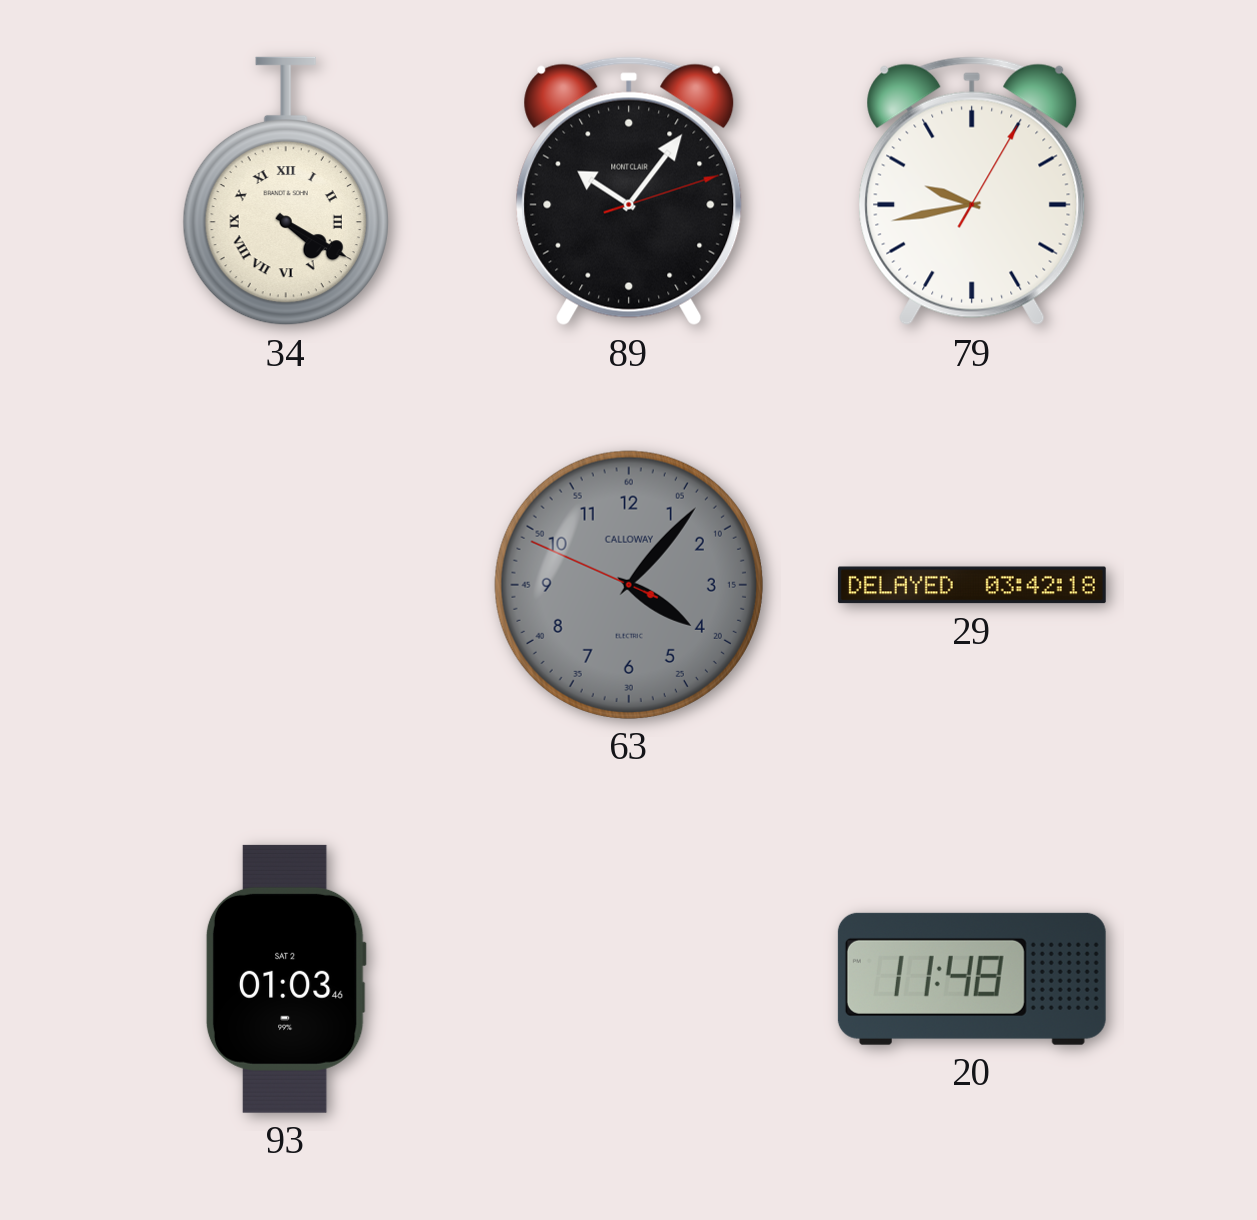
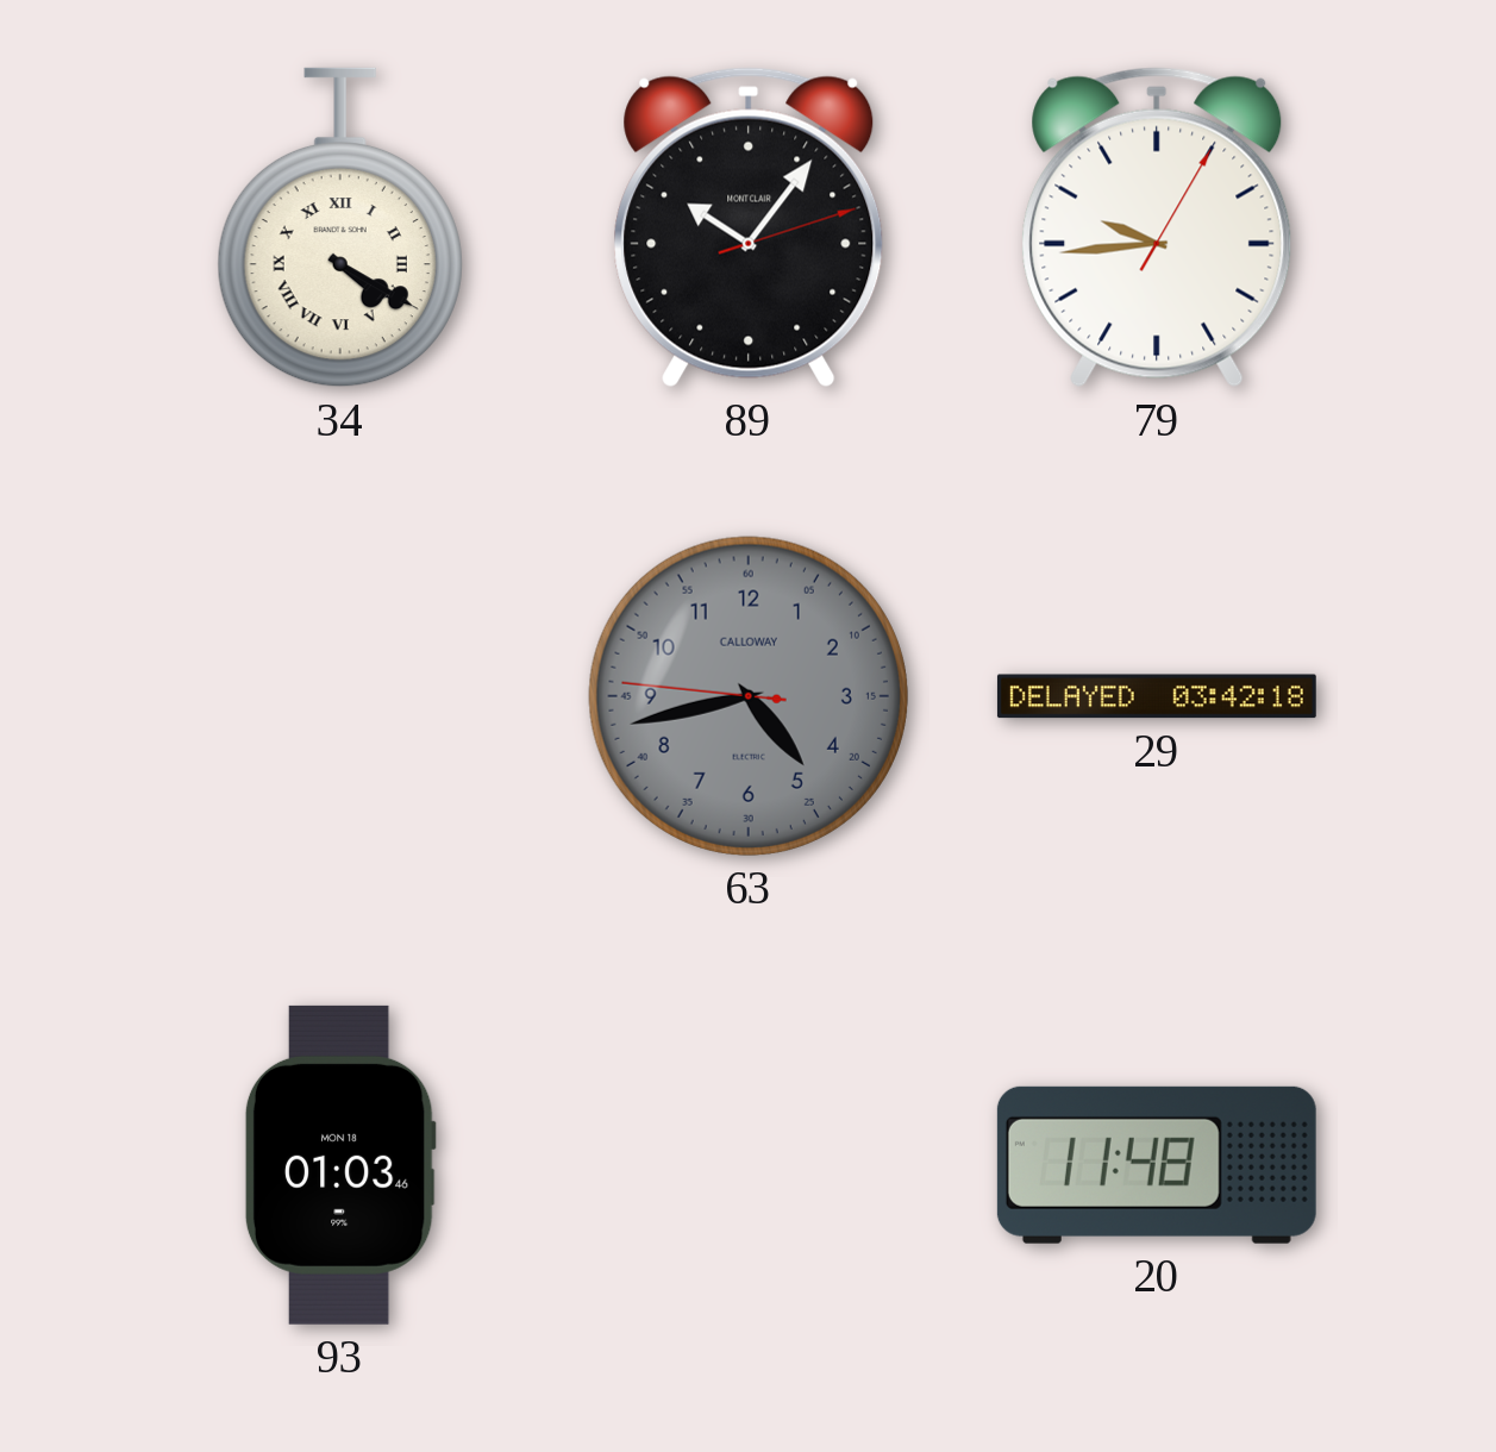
79: 9:43 -> 9:44 (1157, 227)
63: 4:06 -> 4:42 (749, 696)
93 date: SAT 2 -> MON 18 (340, 1165)
